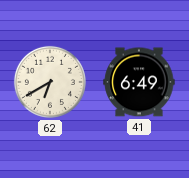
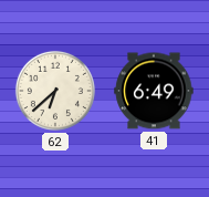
62: 6:40 -> 6:38 (55, 91)
